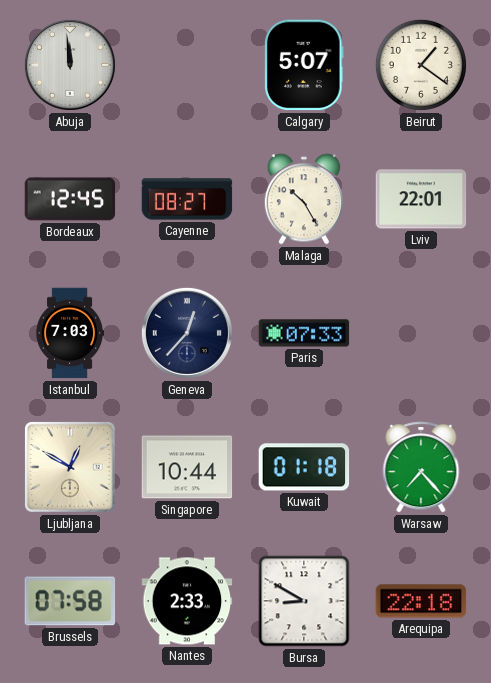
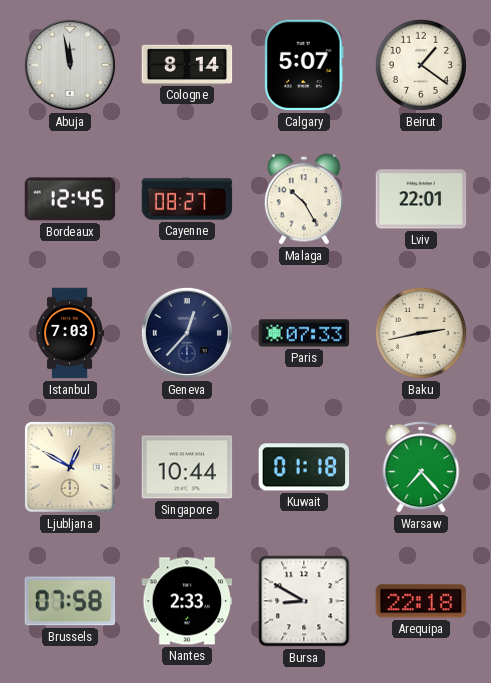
Abuja: 11:59 -> 11:58 (70, 65)
Cologne: none -> 8:14 (187, 64)
Baku: none -> 2:43 (421, 333)
